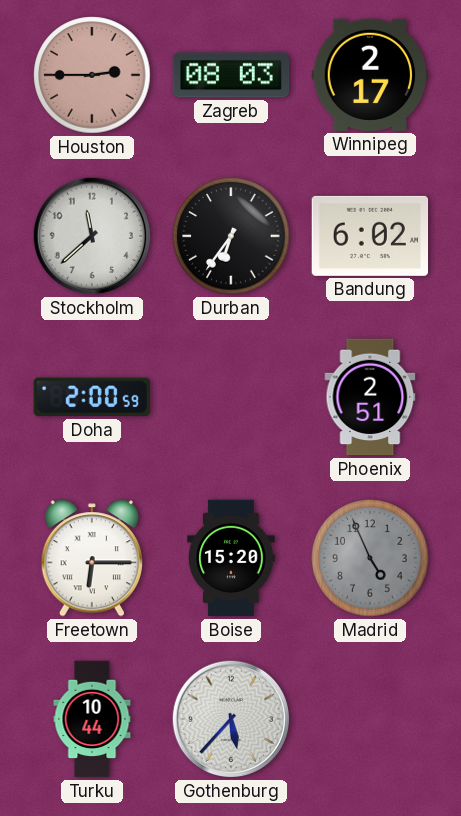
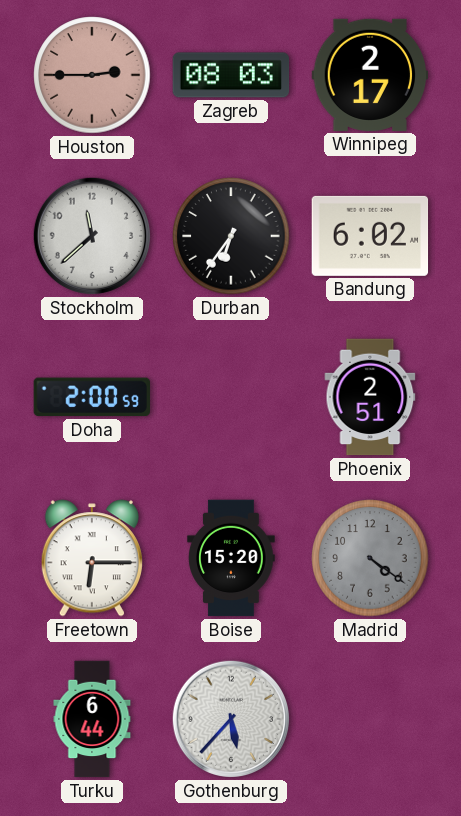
Madrid: 4:56 -> 4:21 (370, 558)
Turku: 10:44 -> 6:44 (92, 719)
